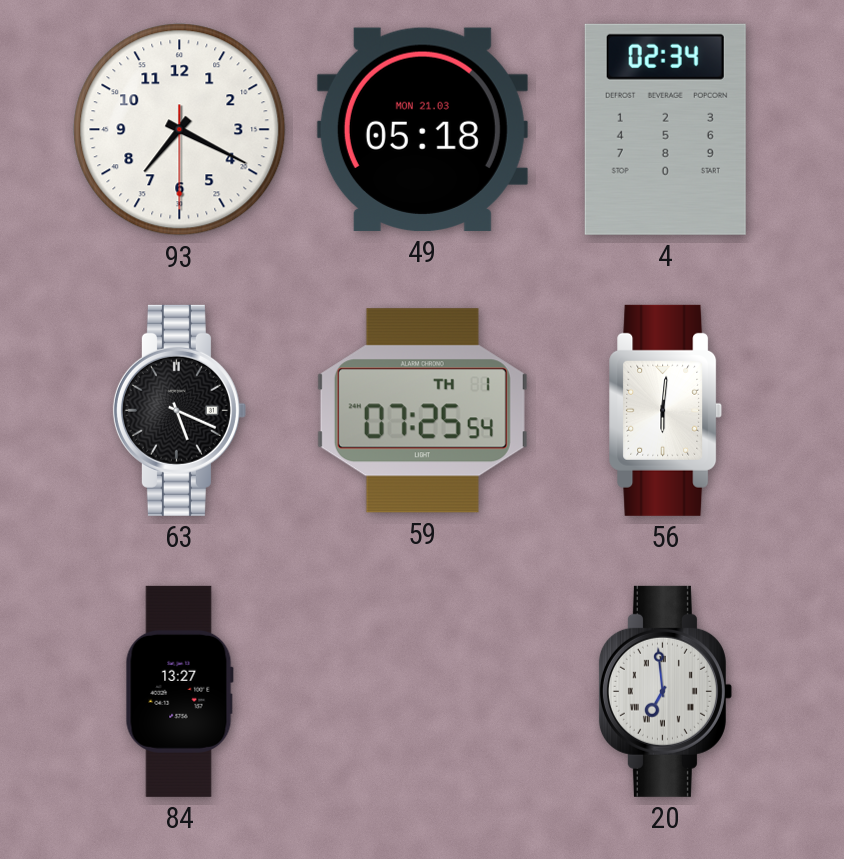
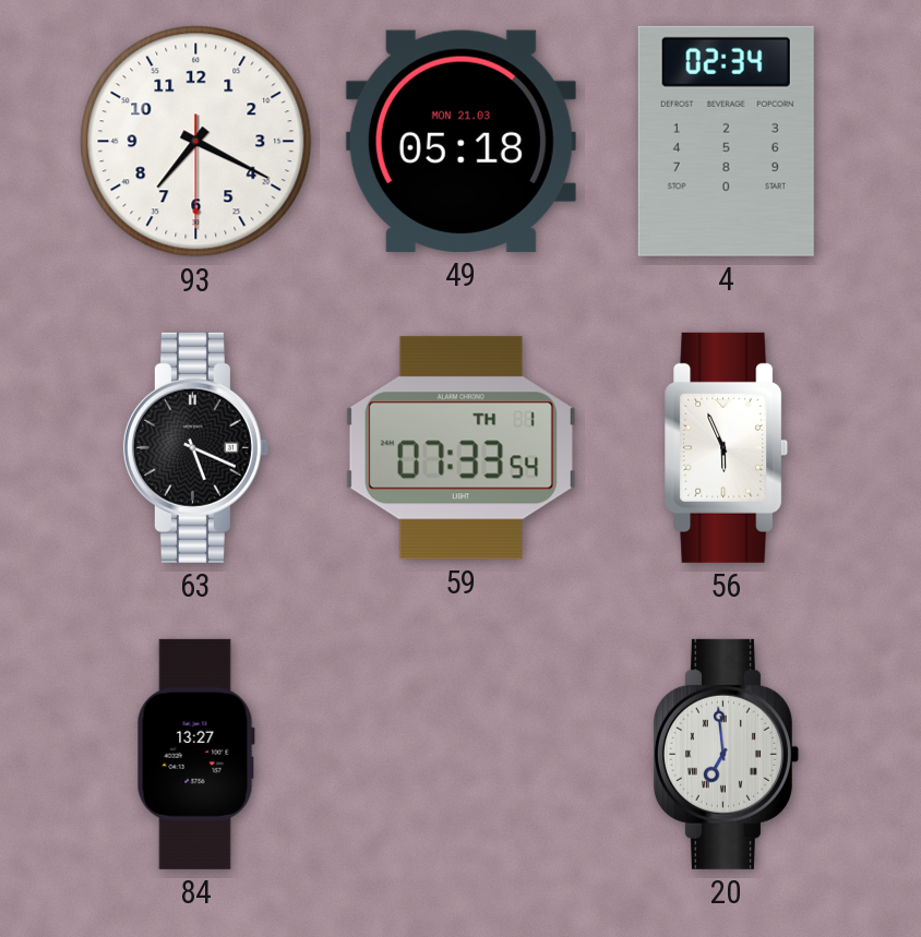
59: 07:25 -> 07:33 (460, 448)
56: 6:01 -> 5:56 (727, 447)
